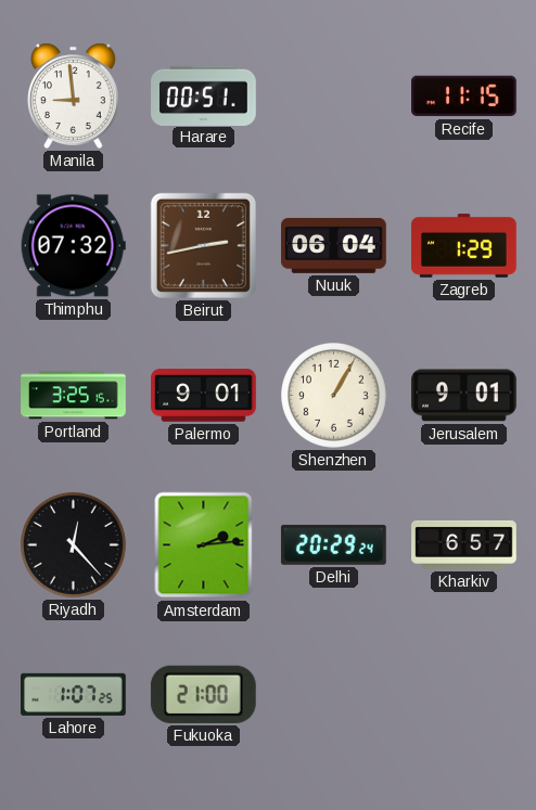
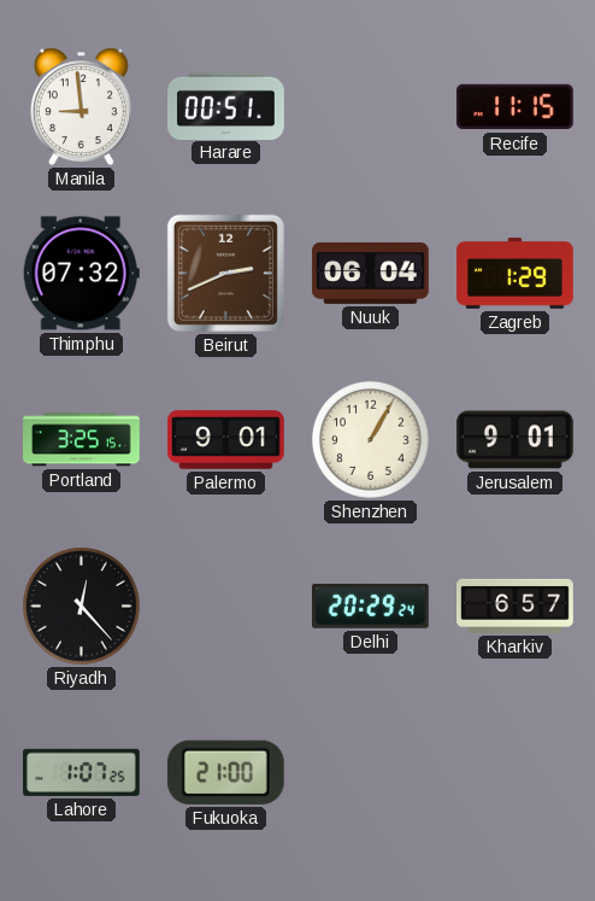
Beirut: 2:43 -> 2:41 (225, 273)
Amsterdam: 2:14 -> none (204, 545)
